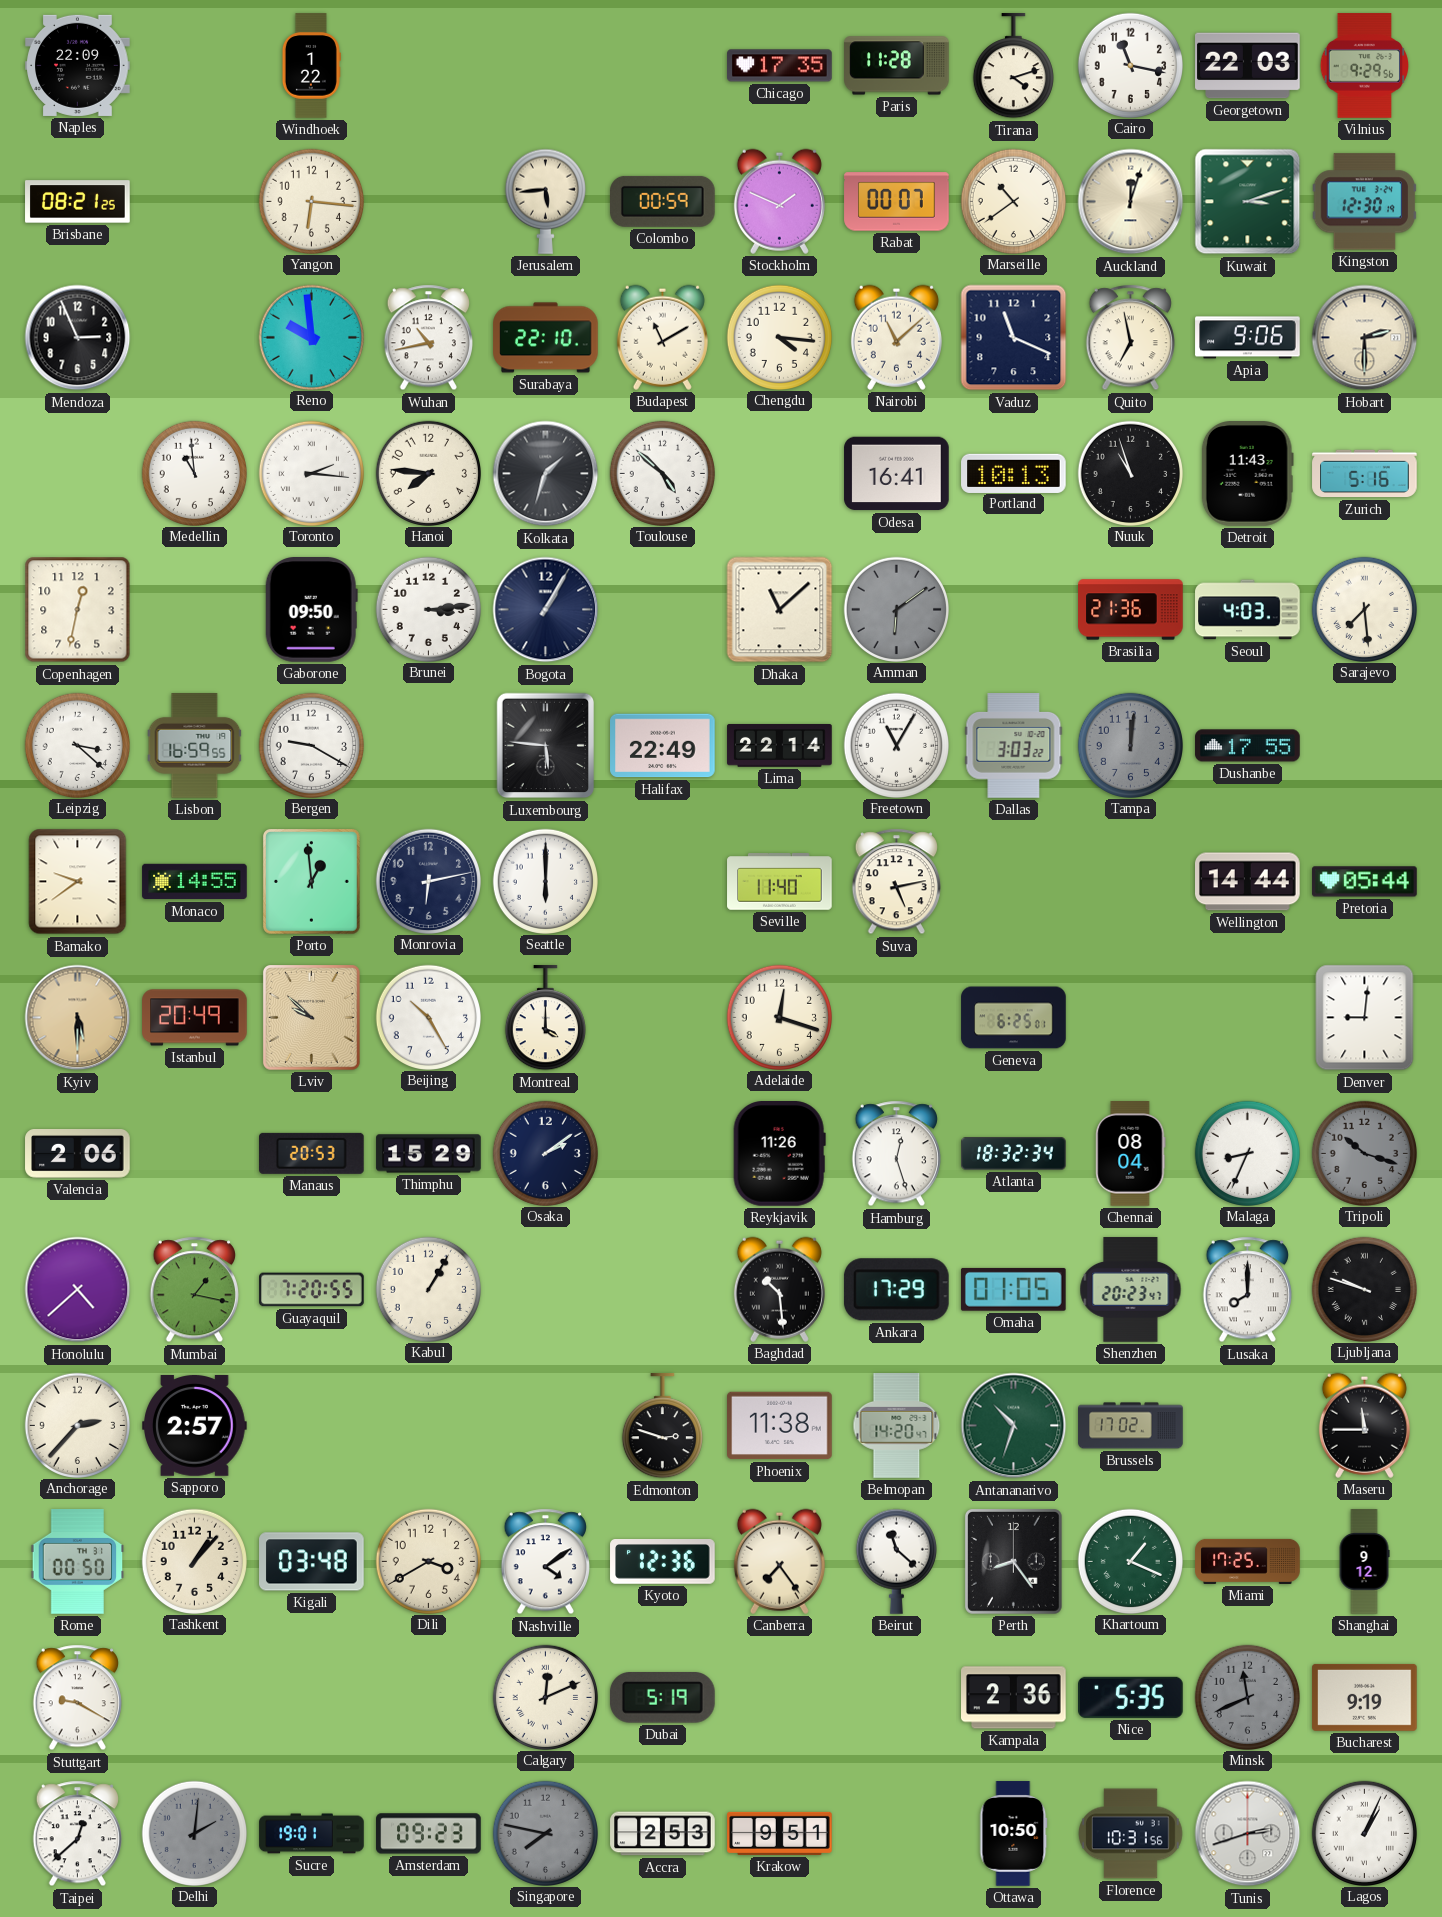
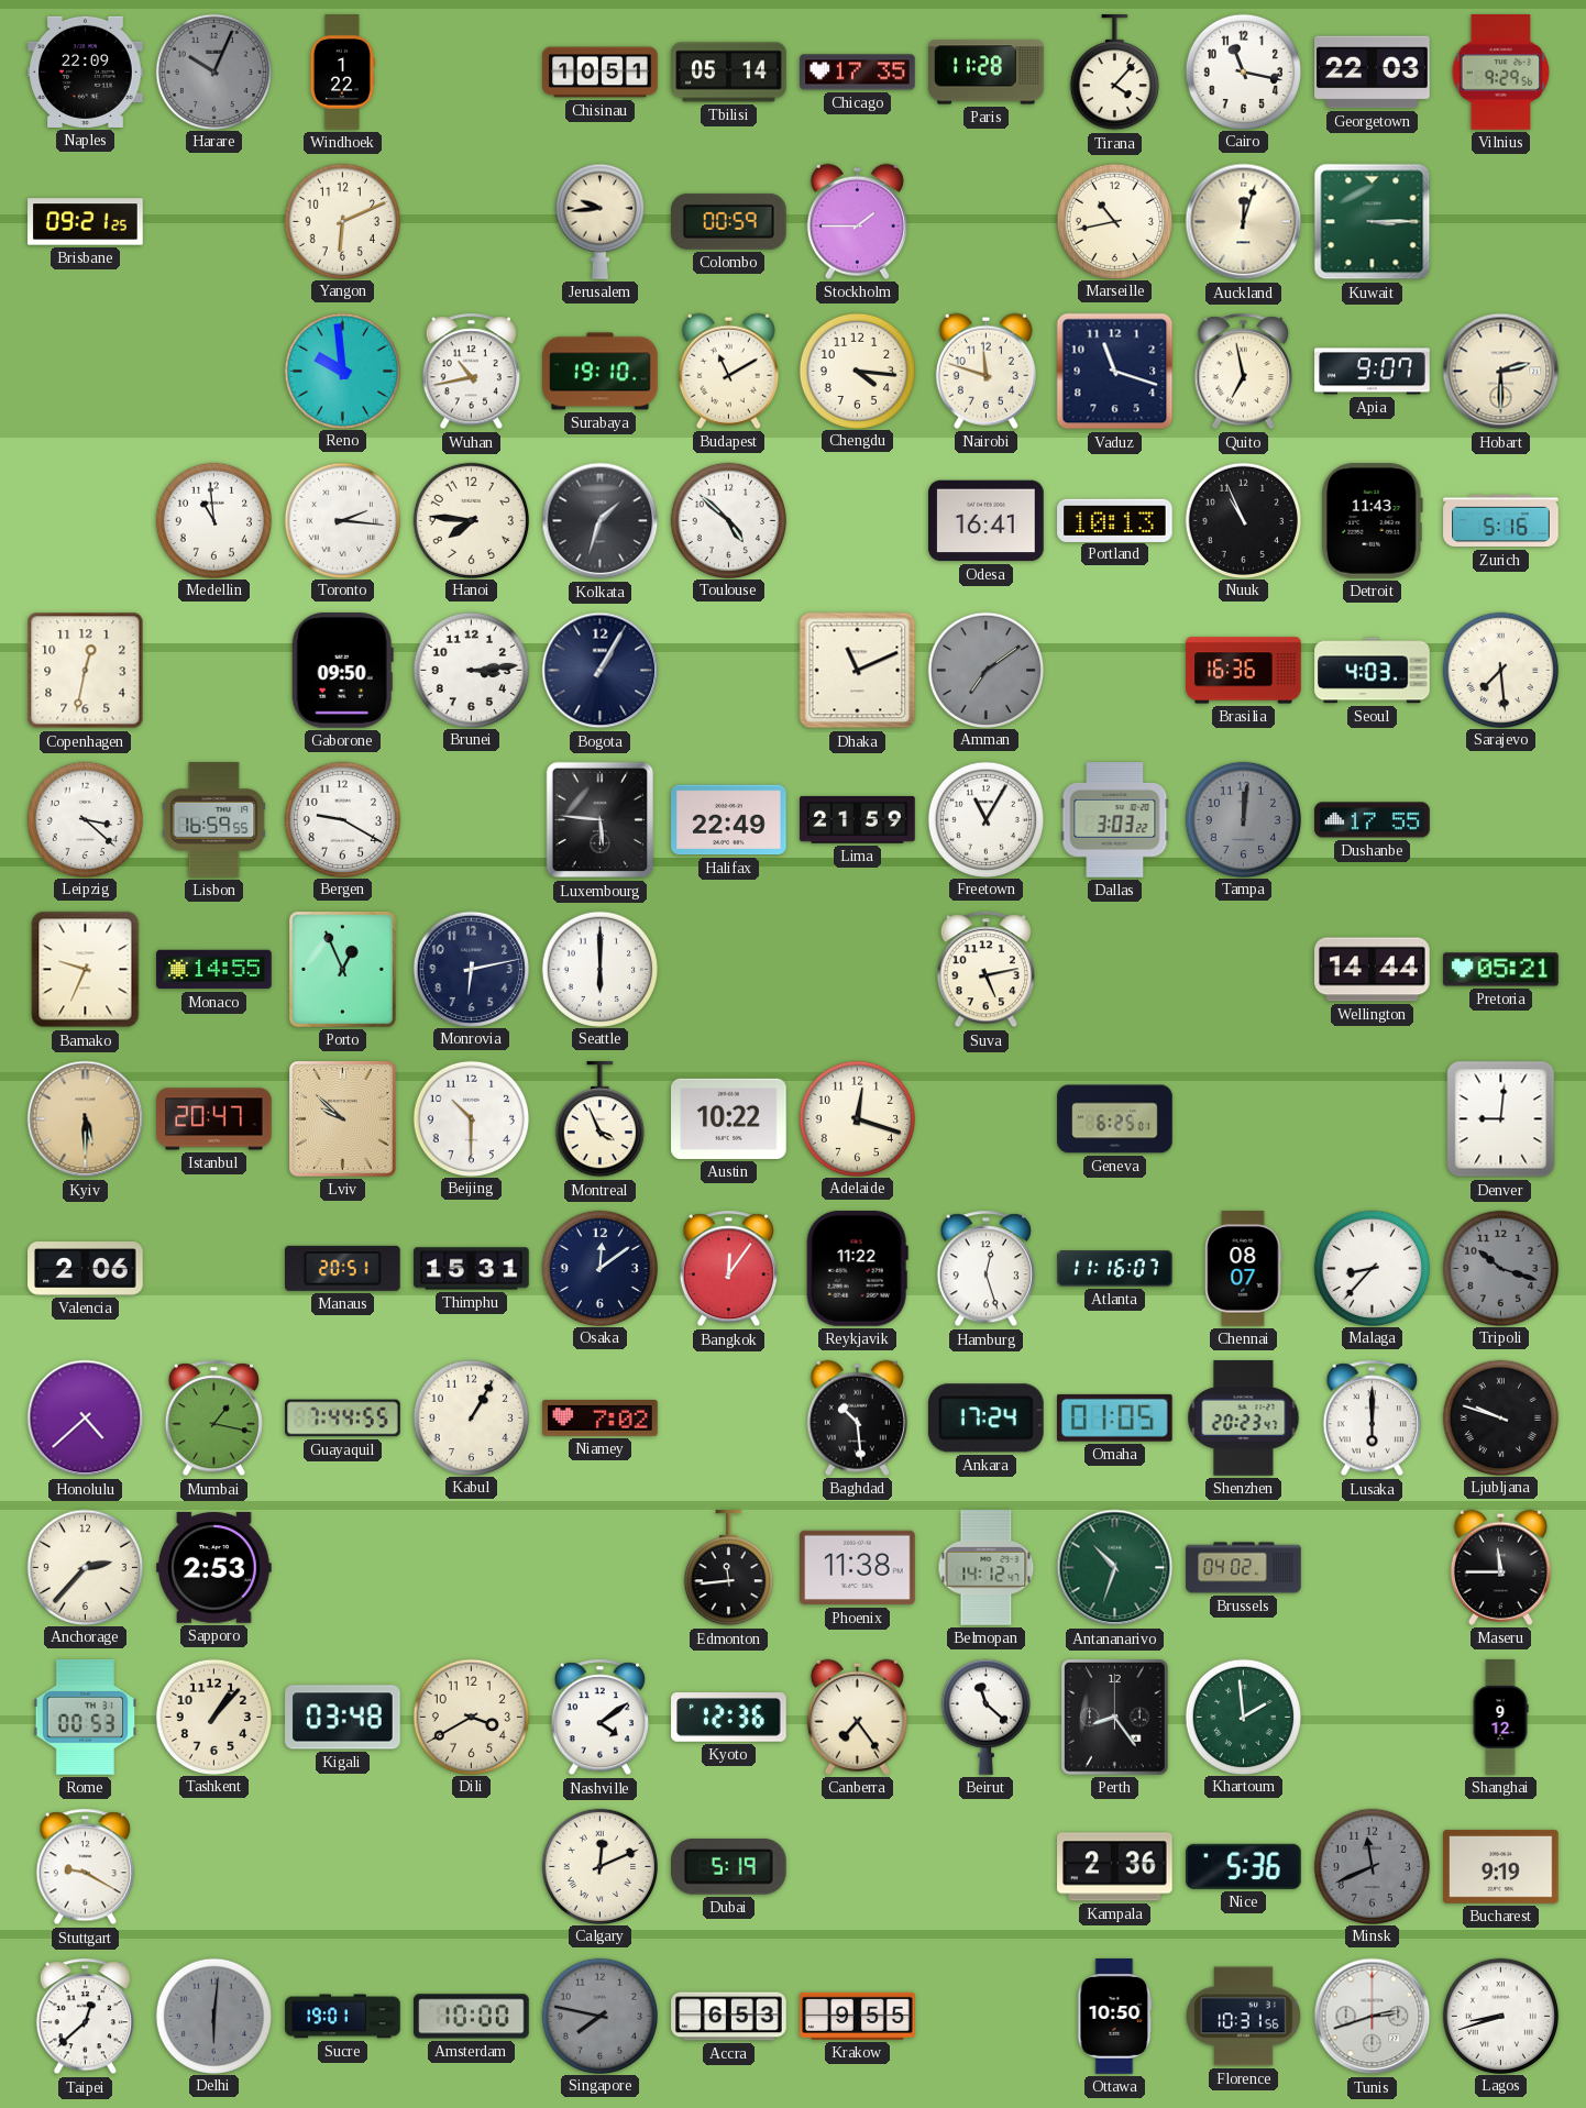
Harare: none -> 10:04 (213, 71)
Chisinau: none -> 10:51 (601, 73)
Tbilisi: none -> 05:14 (729, 73)
Tirana: 4:12 -> 4:07 (1114, 73)
Brisbane: 08:21 -> 09:21 (86, 222)
Yangon: 6:16 -> 6:11 (342, 221)
Jerusalem: 5:44 -> 9:44 (599, 221)
Stockholm: 1:49 -> 1:45 (857, 221)
Rabat: 00:07 -> none (897, 202)
Marseille: 10:39 -> 10:43 (1114, 221)
Kuwait: 3:12 -> 3:15 (1373, 222)
Kingston: 12:30 -> none (1364, 202)
Mendoza: 2:56 -> none (78, 338)
Surabaya: 22:10 -> 19:10 (601, 372)
Nairobi: 11:08 -> 11:48 (985, 371)
Vaduz: 11:19 -> 11:18 (1115, 372)
Apia: 9:06 -> 9:07 (1373, 372)
Nuuk: 10:57 -> 10:56 (1243, 520)
Dhaka: 11:08 -> 11:11 (858, 671)
Amman: 6:09 -> 7:09 (985, 670)
Brasilia: 21:36 -> 16:36 (1244, 671)
Lima: 22:14 -> 21:59 (858, 819)
Bamako: 9:39 -> 9:34 (86, 970)
Porto: 12:59 -> 12:56 (343, 970)
Seville: 11:40 -> none (780, 882)
Pretoria: 05:44 -> 05:21 (1501, 970)
Istanbul: 20:49 -> 20:47 (214, 1119)
Beijing: 10:25 -> 10:30 (471, 1118)
Montreal: 4:00 -> 3:56 (599, 1119)
Austin: none -> 10:22 (729, 1118)
Manaus: 20:53 -> 20:51 (343, 1268)
Thimphu: 15:29 -> 15:31 (472, 1269)
Osaka: 2:09 -> 12:09 (599, 1268)
Bangkok: none -> 12:06 (728, 1269)
Reykjavik: 11:26 -> 11:22 (857, 1269)
Atlanta: 18:32 -> 11:16 (1115, 1269)
Chennai: 08:04 -> 08:07 (1244, 1269)
Malaga: 8:34 -> 8:37 (1372, 1268)
Guayaquil: 7:20 -> 7:44 (343, 1419)
Niamey: none -> 7:02 (601, 1417)
Ankara: 17:29 -> 17:24 (985, 1419)
Lusaka: 8:00 -> 6:00 (1372, 1419)
Sapporo: 2:57 -> 2:53 (214, 1568)
Edmonton: 2:48 -> 11:44 (728, 1568)
Belmopan: 14:20 -> 14:12 (987, 1568)
Brussels: 17:02 -> 04:02 (1244, 1568)
Rome: 00:50 -> 00:53 (86, 1718)
Khartoum: 1:19 -> 1:59 (1243, 1717)
Miami: 17:25 -> none (1248, 1561)
Nice: 5:35 -> 5:36 (1244, 1866)
Delhi: 2:01 -> 6:01 (213, 2016)
Amsterdam: 09:23 -> 10:00 (472, 2017)
Accra: 2:53 -> 6:53 (729, 2017)
Krakow: 9:51 -> 9:55 (858, 2016)
Lagos: 1:04 -> 8:42 (1500, 2016)
